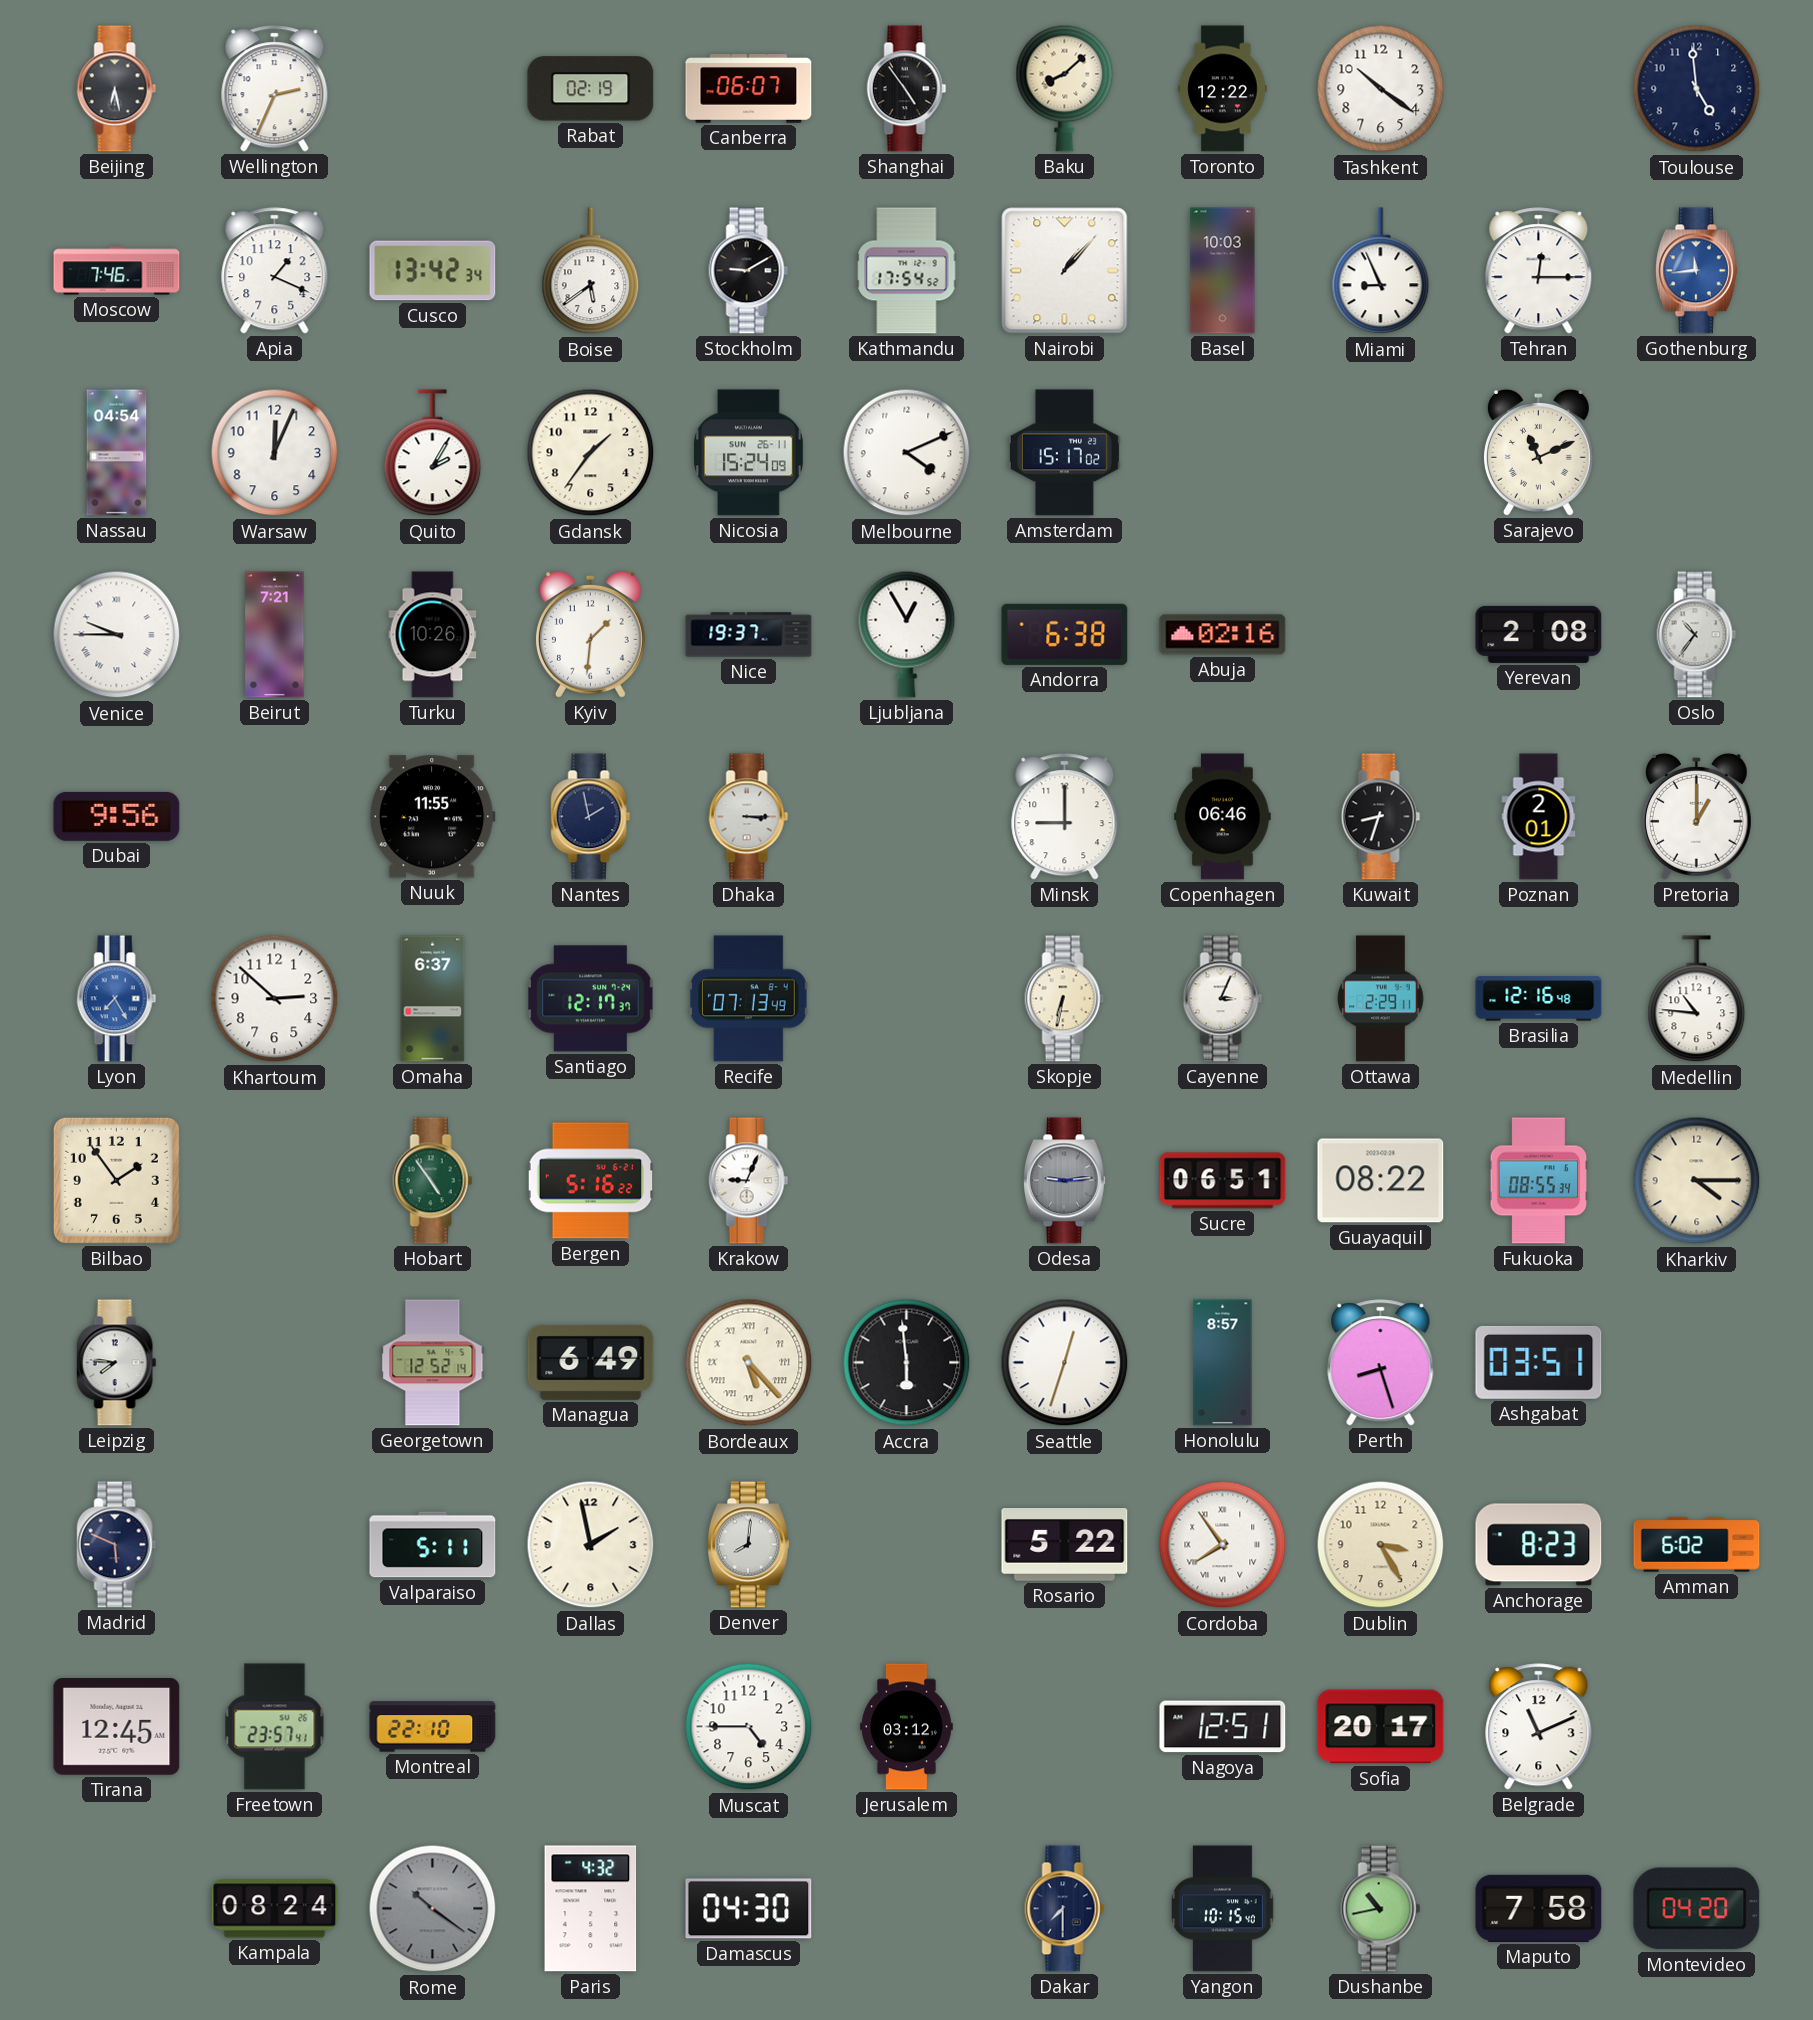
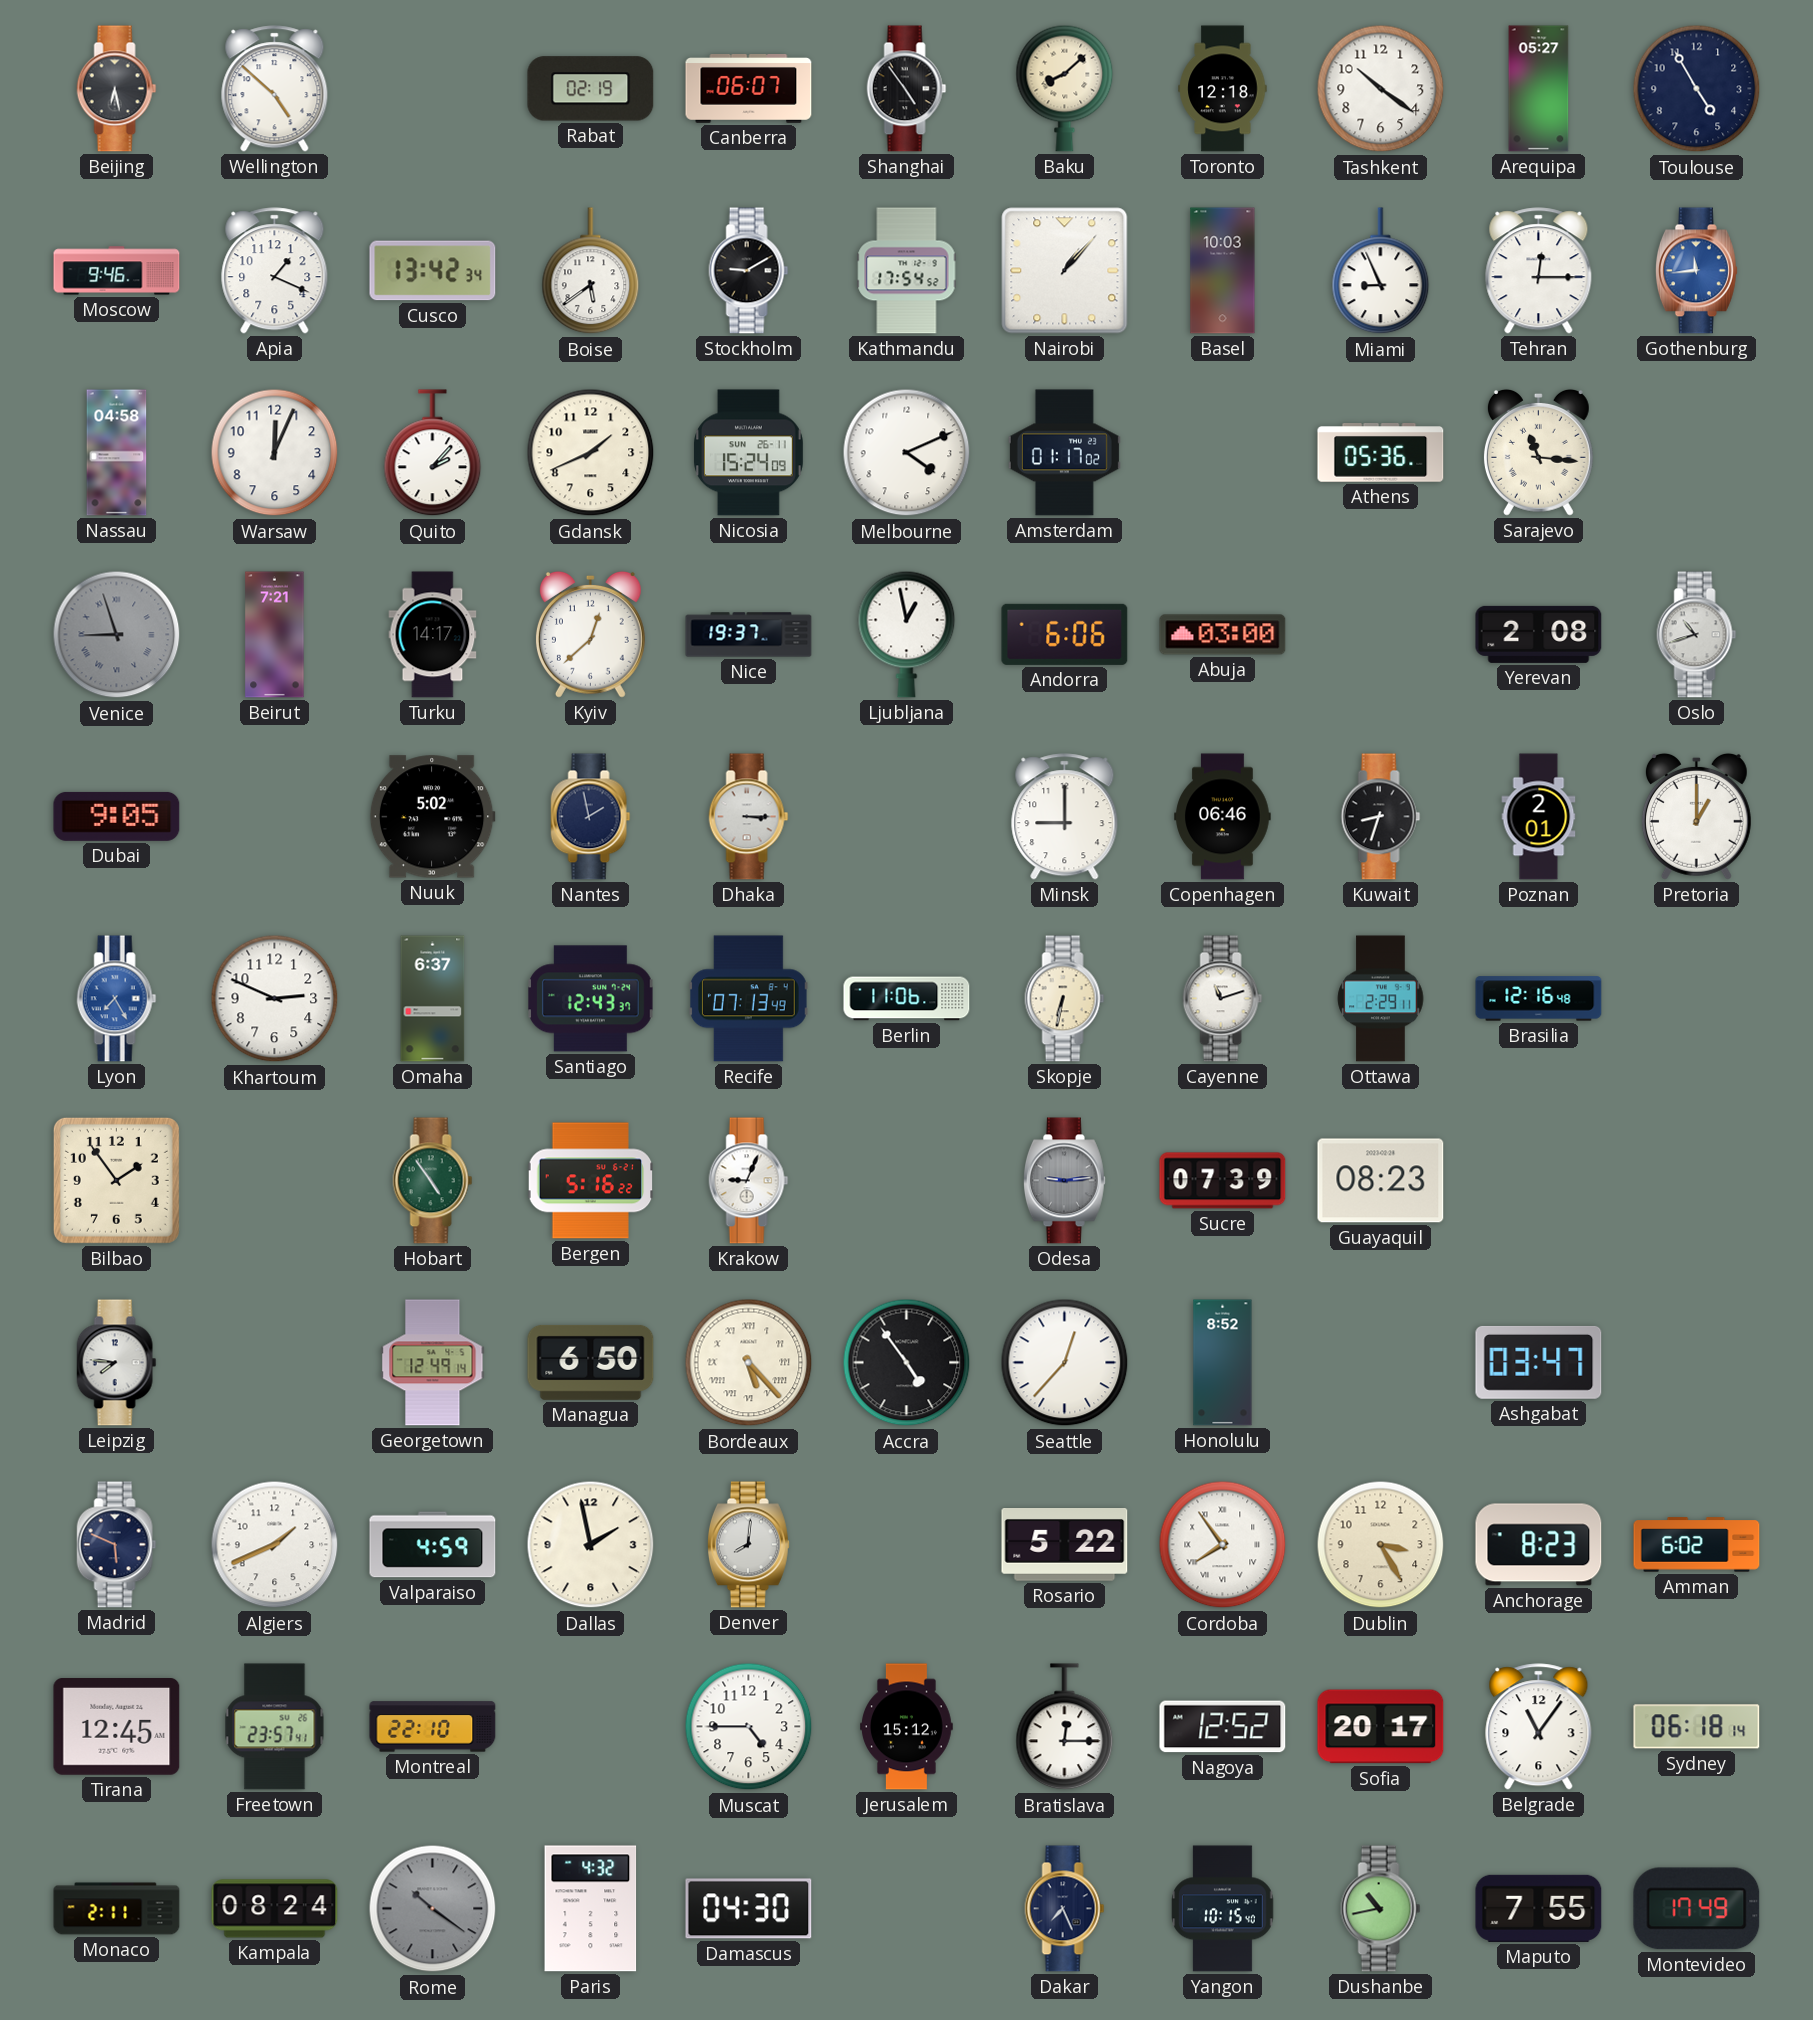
Wellington: 2:34 -> 4:52 (275, 89)
Toronto: 12:22 -> 12:18 (1223, 89)
Arequipa: none -> 05:27 (1539, 89)
Toulouse: 4:59 -> 4:55 (1697, 89)
Moscow: 7:46 -> 9:46 (117, 271)
Nassau: 04:54 -> 04:58 (117, 453)
Quito: 2:05 -> 2:07 (433, 453)
Gdansk: 1:36 -> 1:41 (591, 453)
Amsterdam: 15:17 -> 01:17 (1064, 453)
Athens: none -> 05:36 (1381, 453)
Sarajevo: 11:11 -> 11:16 (1538, 452)
Venice: 9:45 -> 8:57 (117, 635)
Venice dial: white -> grey (117, 635)
Turku: 10:26 -> 14:17 (433, 635)
Kyiv: 1:31 -> 12:38 (590, 634)
Ljubljana: 12:55 -> 12:58 (907, 634)
Andorra: 6:38 -> 6:06 (1065, 634)
Abuja: 02:16 -> 03:00 (1223, 635)
Oslo: 10:36 -> 10:42 (1697, 635)
Dubai: 9:56 -> 9:05 (117, 816)
Nuuk: 11:55 -> 5:02 (432, 817)
Khartoum: 2:52 -> 2:49 (275, 999)
Santiago: 12:17 -> 12:43 (591, 999)
Berlin: none -> 11:06 (907, 999)
Cayenne: 3:04 -> 11:12 (1223, 999)
Medellin: 10:46 -> none (1697, 999)
Sucre: 06:51 -> 07:39 (1223, 1181)
Guayaquil: 08:22 -> 08:23 (1381, 1181)
Fukuoka: 08:55 -> none (1539, 1181)
Kharkiv: 4:15 -> none (1697, 1181)
Georgetown: 12:52 -> 12:49 (433, 1363)
Managua: 6:49 -> 6:50 (591, 1362)
Accra: 5:59 -> 4:54 (907, 1363)
Seattle: 12:33 -> 12:37 (1065, 1363)
Honolulu: 8:57 -> 8:52 (1223, 1363)
Perth: 8:27 -> none (1381, 1363)
Ashgabat: 03:51 -> 03:47 (1539, 1362)
Algiers: none -> 1:41 (275, 1545)
Valparaiso: 5:11 -> 4:59 (433, 1545)
Jerusalem: 03:12 -> 15:12 (907, 1727)
Bratislava: none -> 12:15 (1065, 1727)
Nagoya: 12:51 -> 12:52 (1223, 1727)
Belgrade: 11:11 -> 11:06 (1539, 1727)
Sydney: none -> 06:18 (1697, 1727)
Monaco: none -> 2:11 (117, 1909)
Dakar: 7:30 -> 7:26 (1065, 1909)
Maputo: 7:58 -> 7:55 (1539, 1908)
Montevideo: 04:20 -> 17:49 (1697, 1909)
